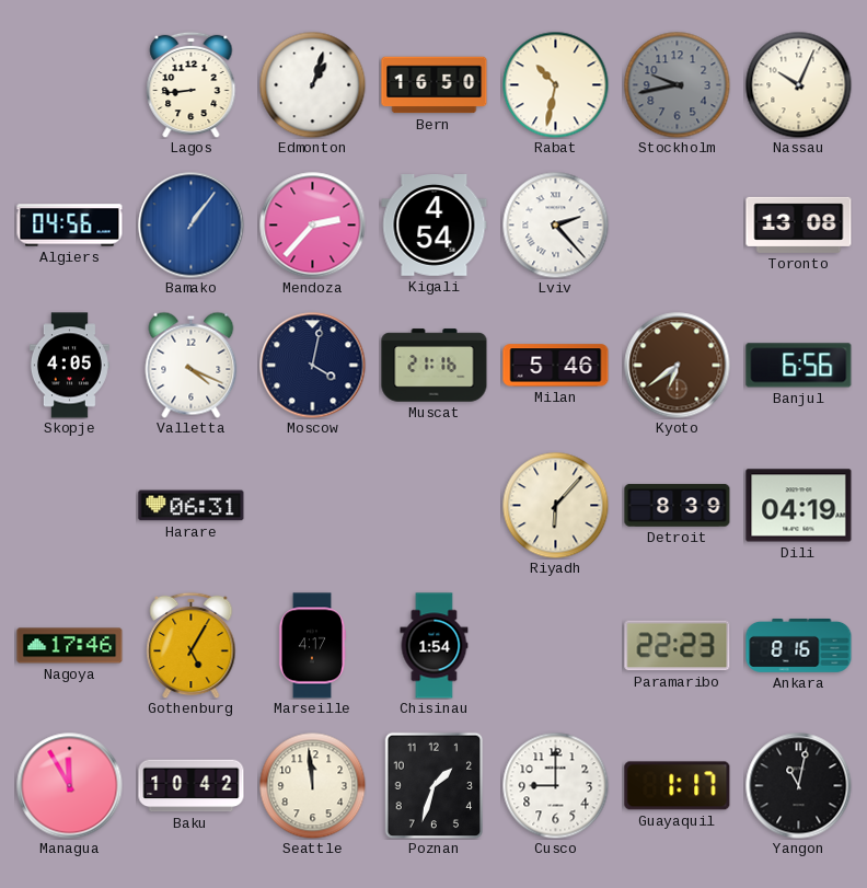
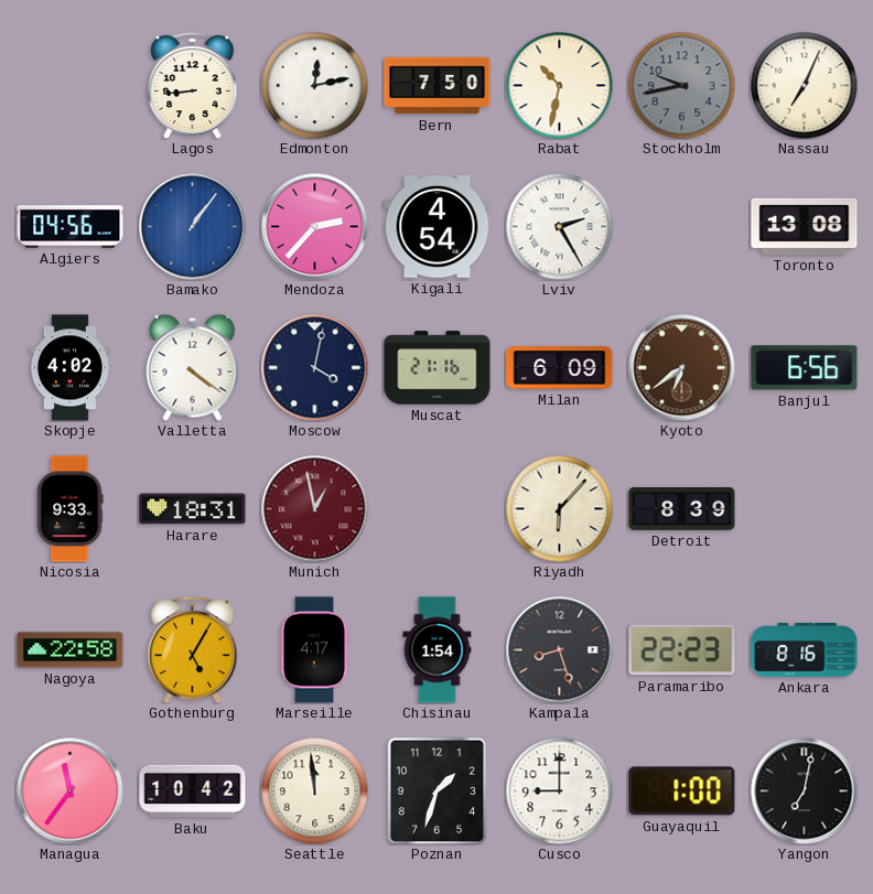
Edmonton: 1:03 -> 12:13 (314, 85)
Bern: 16:50 -> 7:50 (438, 86)
Nassau: 10:04 -> 7:04 (804, 85)
Lviv: 2:23 -> 2:25 (559, 226)
Skopje: 4:05 -> 4:02 (69, 368)
Valletta: 4:19 -> 4:21 (193, 367)
Milan: 5:46 -> 6:09 (560, 368)
Nicosia: none -> 9:33 (69, 509)
Harare: 06:31 -> 18:31 (193, 509)
Munich: none -> 12:58 (315, 509)
Dili: 04:19 -> none (799, 506)
Nagoya: 17:46 -> 22:58 (71, 650)
Kampala: none -> 8:27 (560, 650)
Managua: 11:55 -> 11:36 (71, 791)
Guayaquil: 1:17 -> 1:00 (682, 791)
Yangon: 11:02 -> 7:02 (805, 791)
